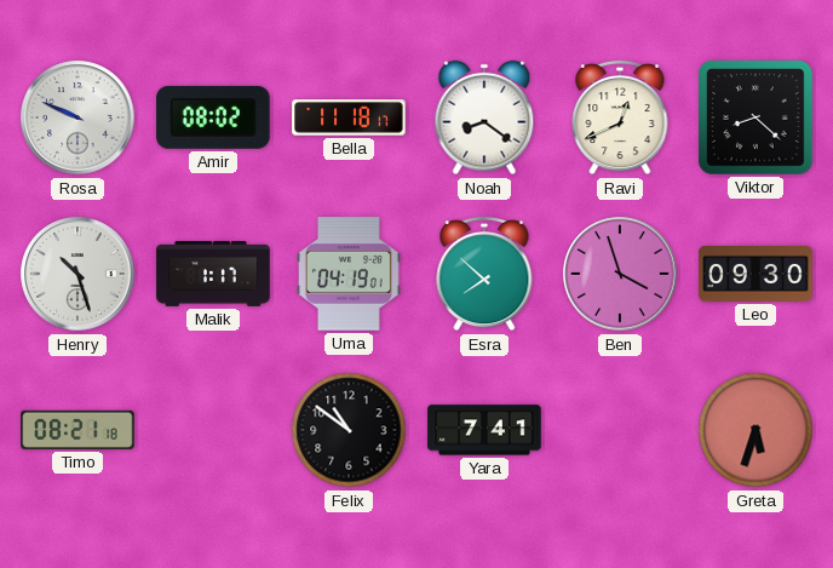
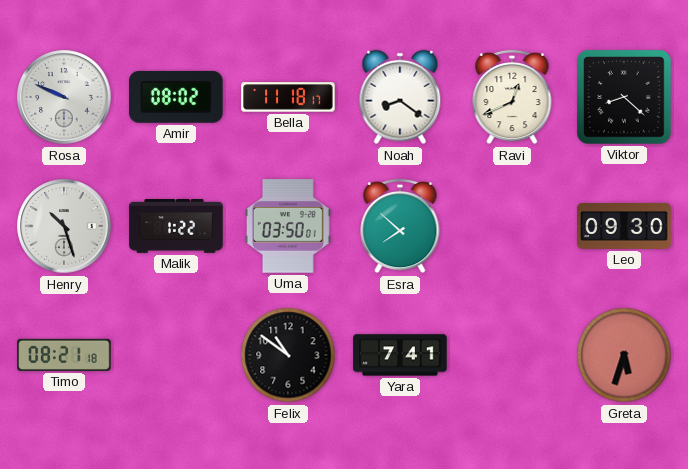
Malik: 1:17 -> 1:22 (176, 227)
Uma: 04:19 -> 03:50 (288, 226)
Ben: 3:57 -> none (620, 274)
